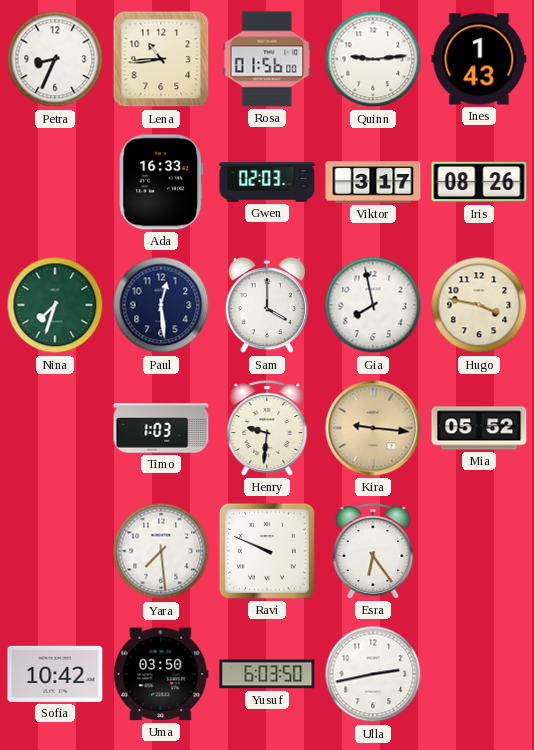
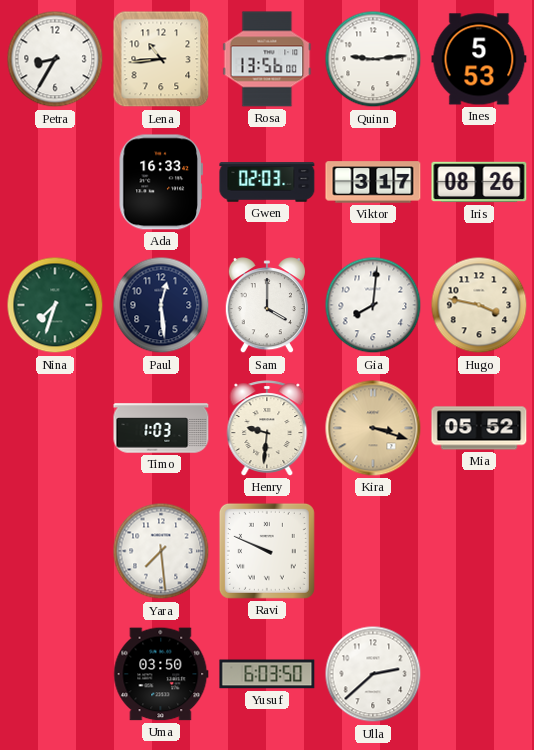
Petra: 8:34 -> 8:35 (55, 59)
Rosa: 01:56 -> 13:56 (267, 59)
Ines: 1:43 -> 5:53 (479, 59)
Gia: 7:58 -> 8:01 (373, 305)
Kira: 9:16 -> 3:18 (373, 428)
Esra: 6:24 -> none (373, 551)
Sofia: 10:42 -> none (55, 674)
Ulla: 2:43 -> 2:38 (373, 674)
